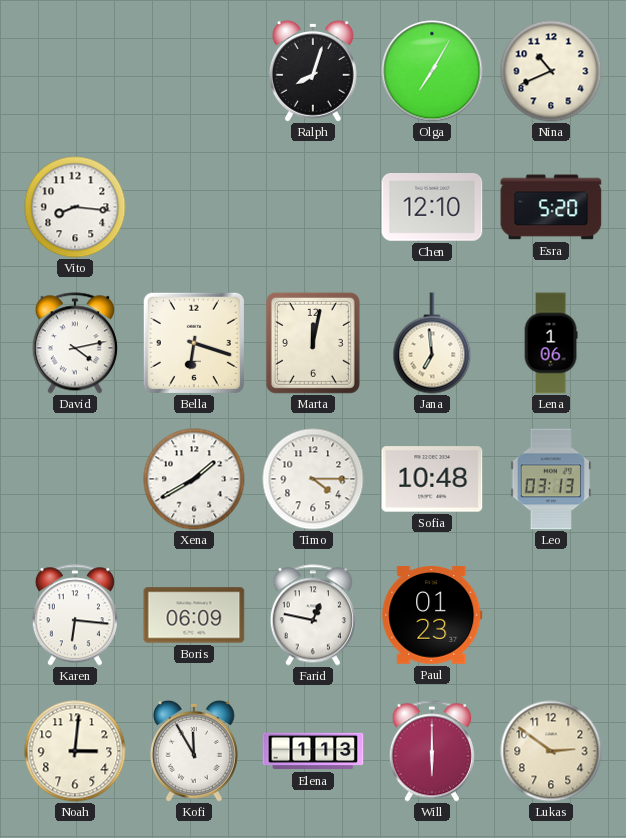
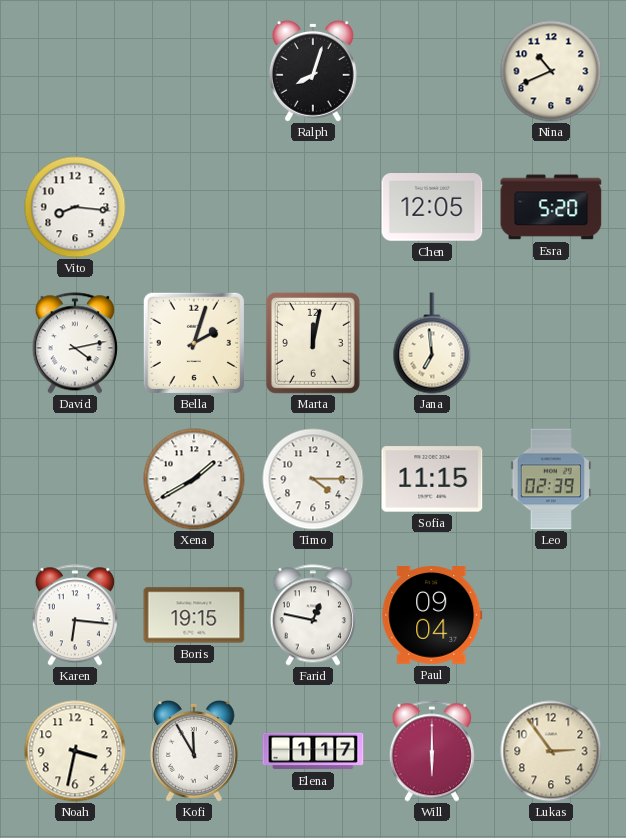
Olga: 7:05 -> none (432, 71)
Chen: 12:10 -> 12:05 (432, 208)
Bella: 6:18 -> 2:03 (194, 343)
Lena: 1:06 -> none (551, 343)
Sofia: 10:48 -> 11:15 (432, 479)
Leo: 03:13 -> 02:39 (551, 479)
Boris: 06:09 -> 19:15 (194, 615)
Paul: 01:23 -> 09:04 (432, 616)
Noah: 3:01 -> 3:32 (75, 751)
Elena: 1:13 -> 1:17 (313, 751)
Lukas: 2:51 -> 2:54 (551, 751)
